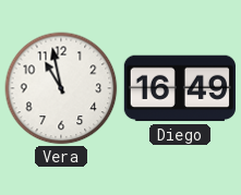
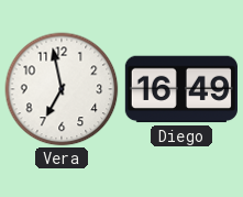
Vera: 10:58 -> 6:58 (62, 89)
